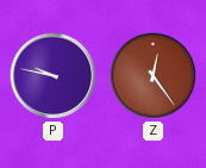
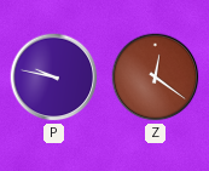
Z: 12:24 -> 12:21 (156, 78)
